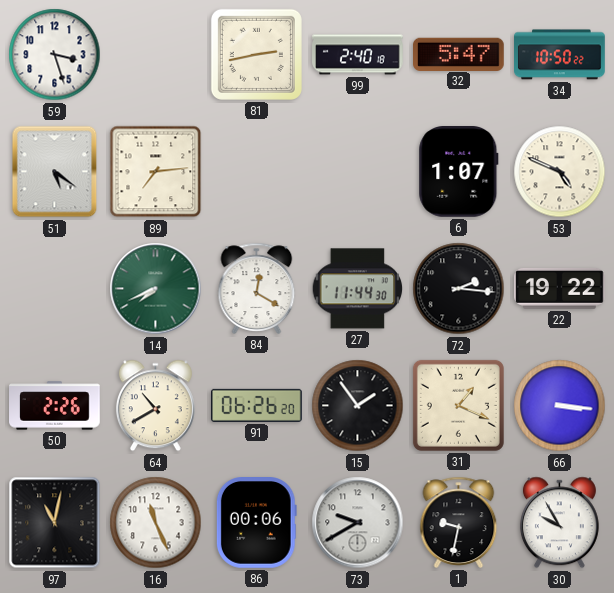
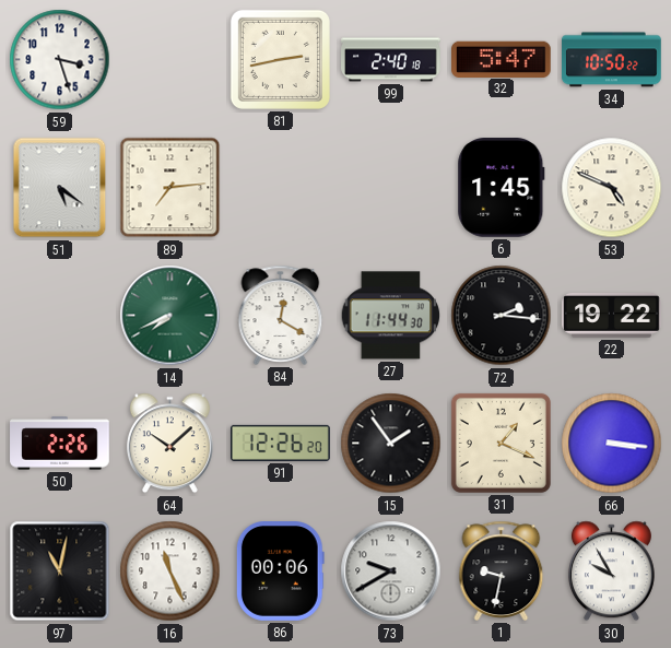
6: 1:07 -> 1:45 (502, 188)
64: 10:40 -> 10:08 (169, 444)
91: 06:26 -> 12:26 (281, 443)
